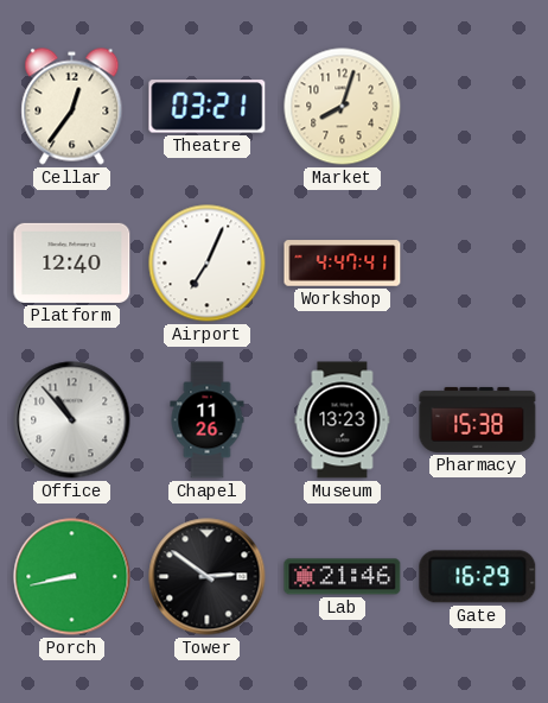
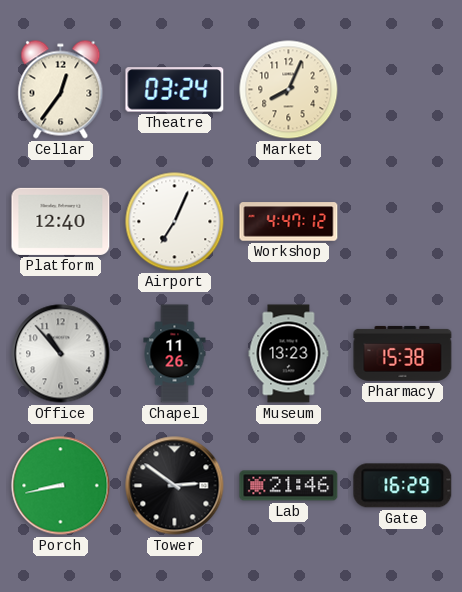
Theatre: 03:21 -> 03:24 (175, 90)
Market: 8:03 -> 8:04 (289, 90)
Workshop: 4:47:41 -> 4:47:12 (289, 222)
